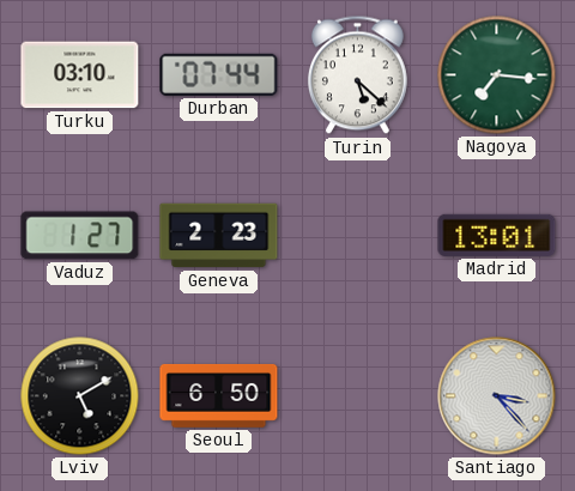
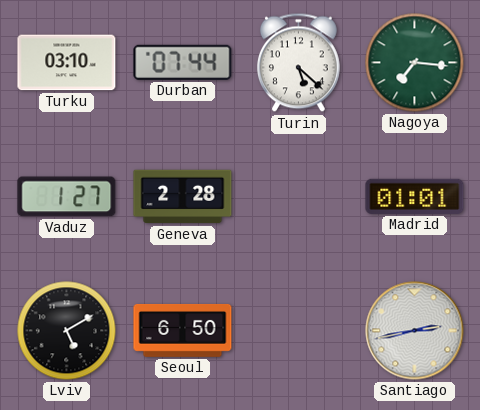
Geneva: 2:23 -> 2:28 (183, 197)
Madrid: 13:01 -> 01:01 (415, 196)
Santiago: 3:23 -> 2:43 (415, 331)
